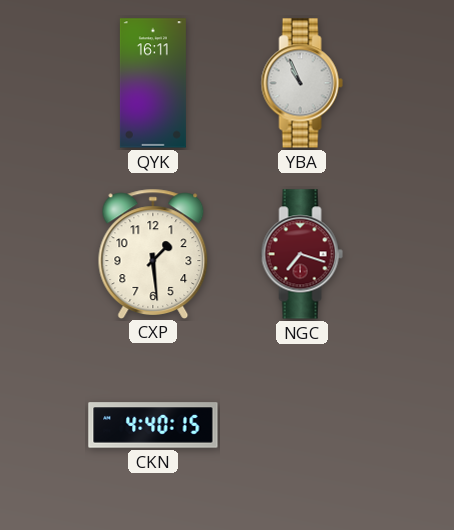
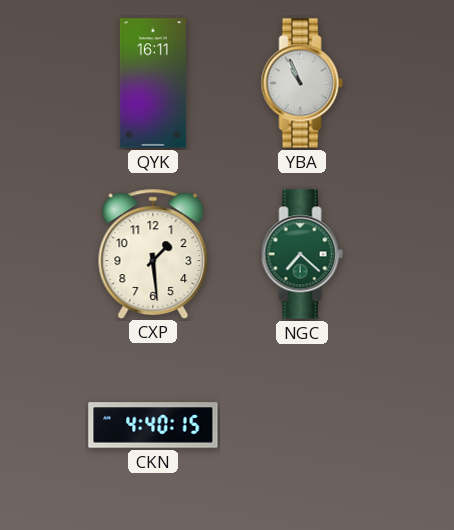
NGC: 7:18 -> 7:22 (302, 254)
NGC dial: burgundy -> green (302, 254)
